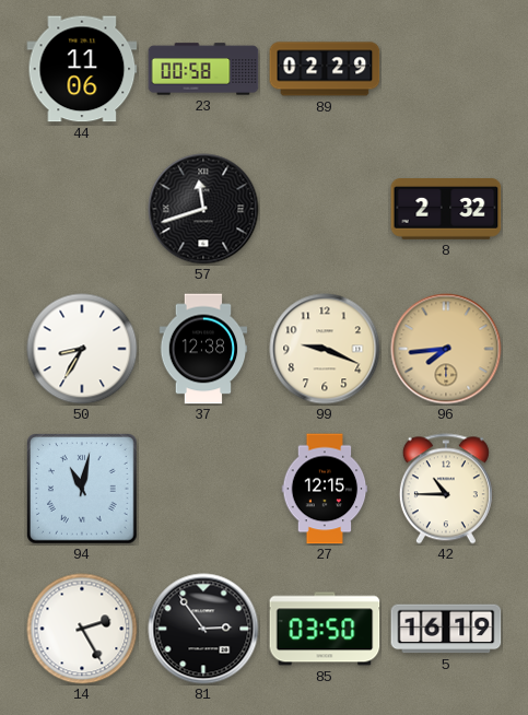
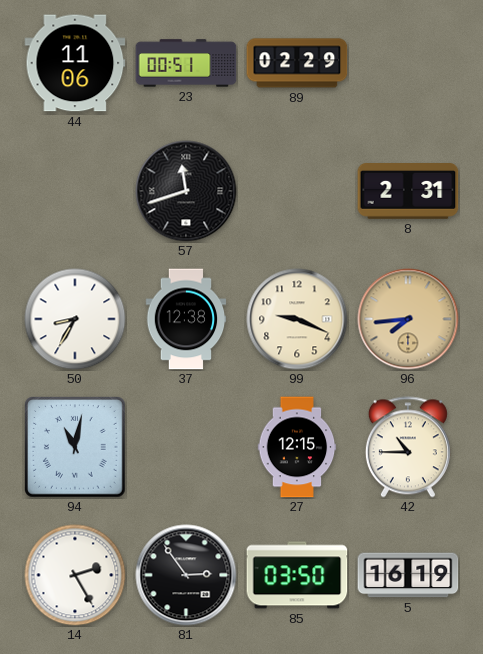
23: 00:58 -> 00:51 (186, 63)
8: 2:32 -> 2:31 (408, 192)
